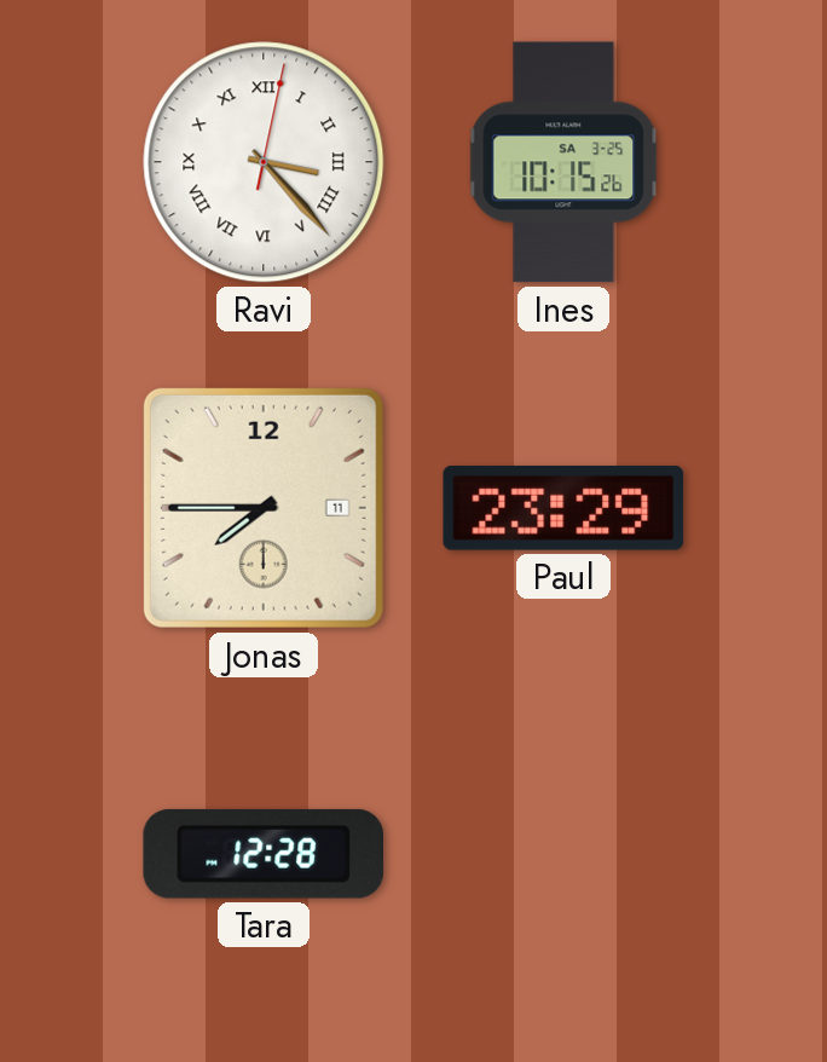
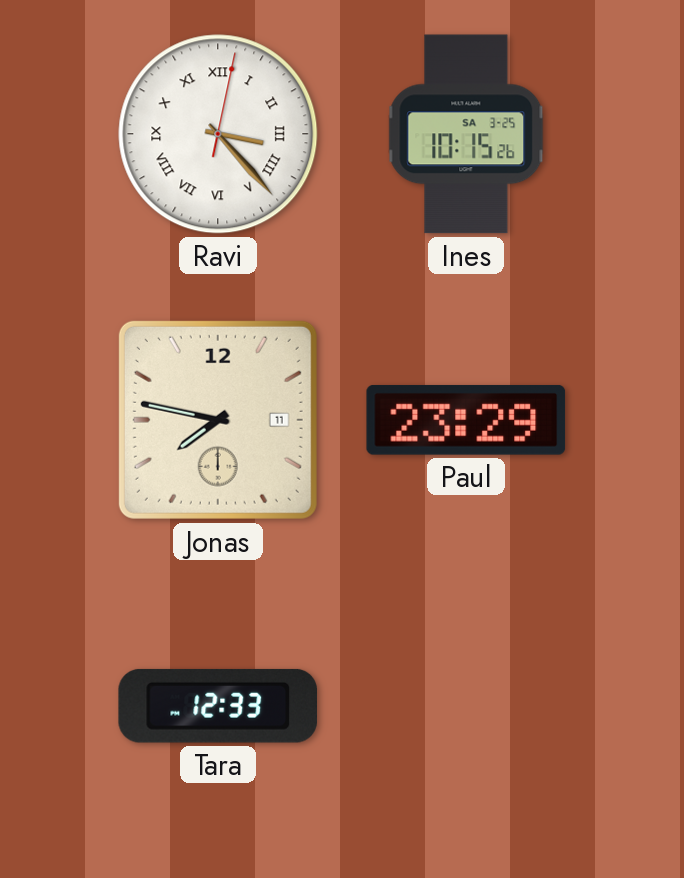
Jonas: 7:45 -> 7:47 (218, 420)
Tara: 12:28 -> 12:33 (218, 706)
